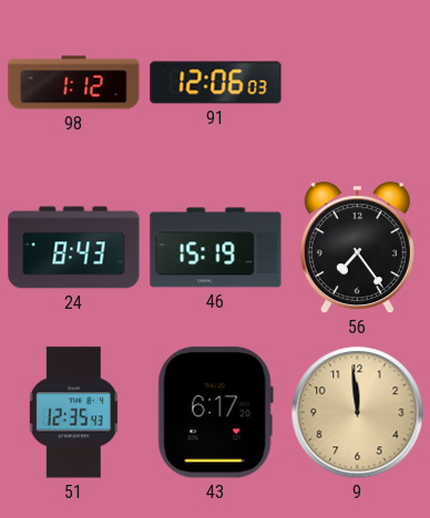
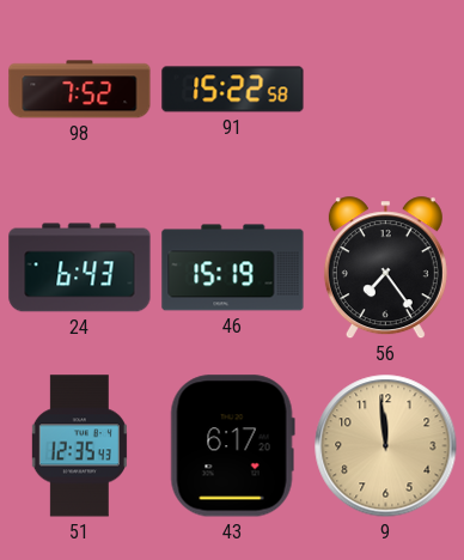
98: 1:12 -> 7:52 (80, 90)
91: 12:06 -> 15:22 (233, 90)
24: 8:43 -> 6:43 (80, 268)
